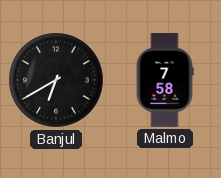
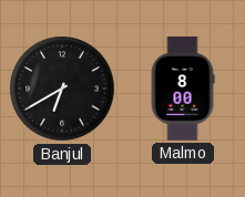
Malmo: 7:58 -> 8:00 (183, 89)
